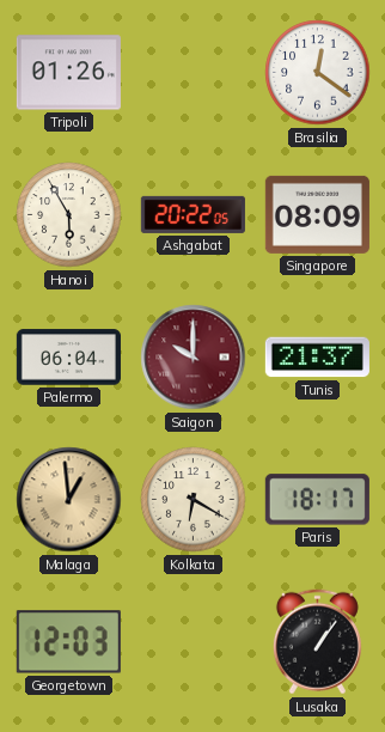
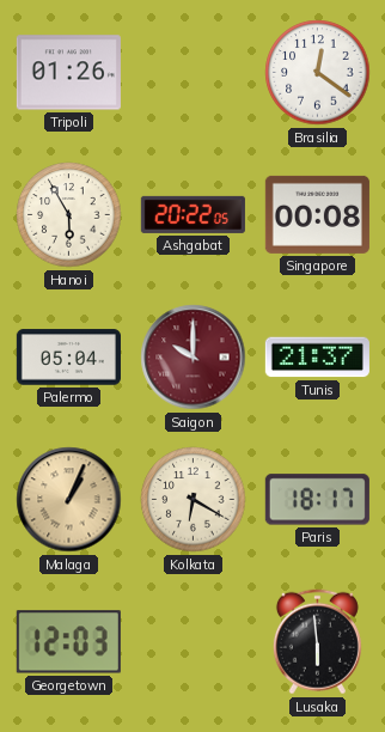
Singapore: 08:09 -> 00:08 (317, 214)
Palermo: 06:04 -> 05:04 (68, 358)
Malaga: 12:59 -> 1:04 (69, 500)
Lusaka: 1:06 -> 5:59 (317, 642)
